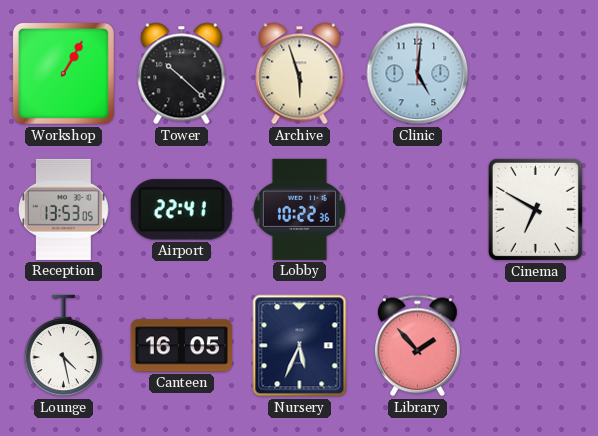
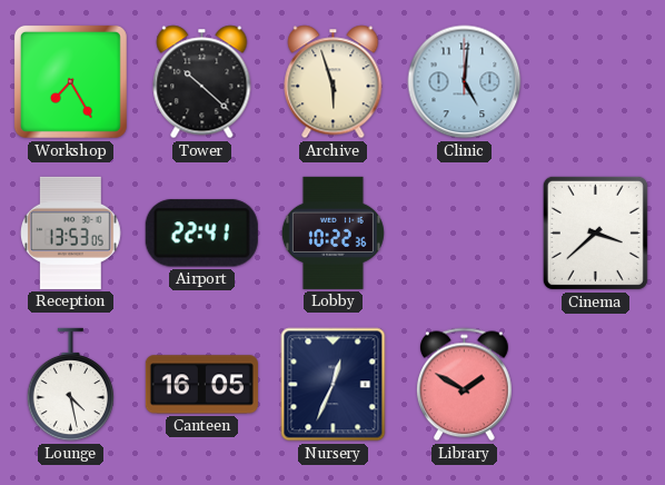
Workshop: 1:05 -> 7:25 (70, 81)
Cinema: 6:50 -> 3:38 (595, 232)
Nursery: 5:34 -> 12:34 (334, 385)
Library: 1:53 -> 1:50 (464, 385)
